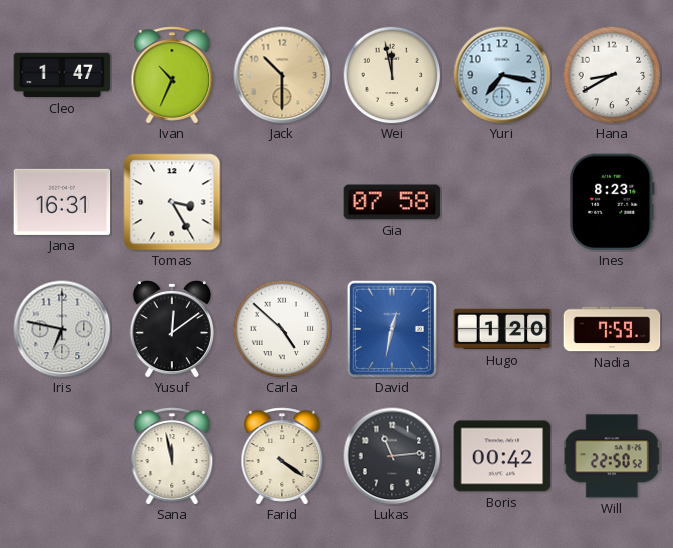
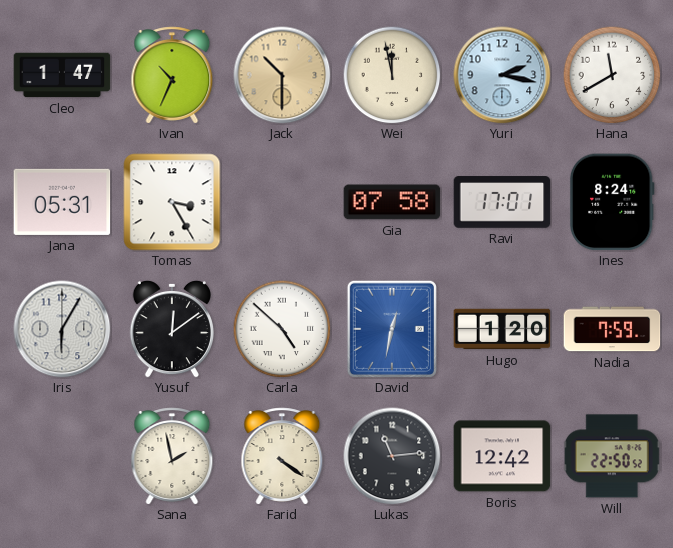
Yuri: 7:17 -> 2:17 (502, 75)
Hana: 8:40 -> 11:40 (612, 75)
Jana: 16:31 -> 05:31 (62, 202)
Ravi: none -> 17:01 (502, 202)
Ines: 8:23 -> 8:24 (612, 202)
Iris: 6:47 -> 6:05 (62, 329)
Sana: 11:58 -> 1:58 (172, 456)
Boris: 00:42 -> 12:42 (502, 456)
